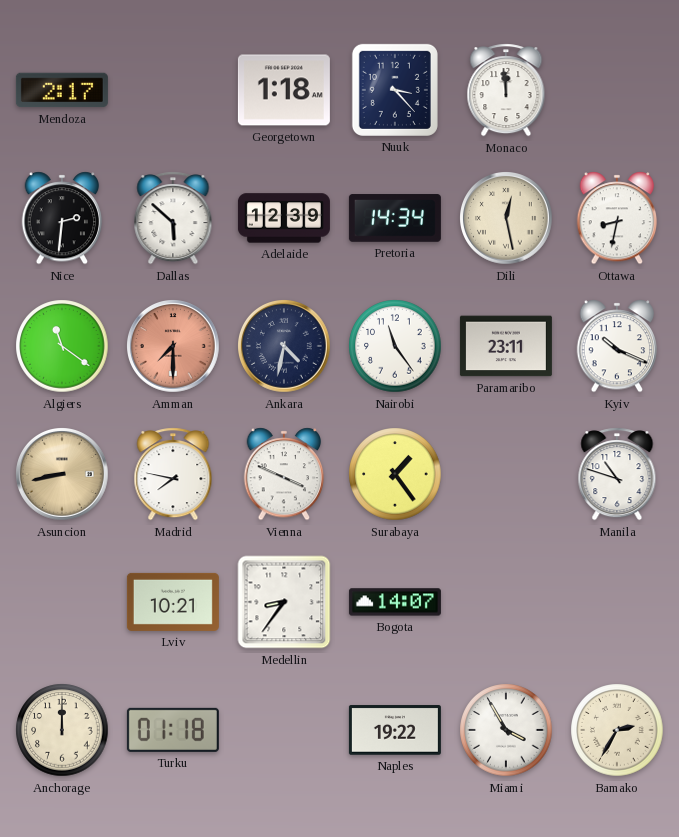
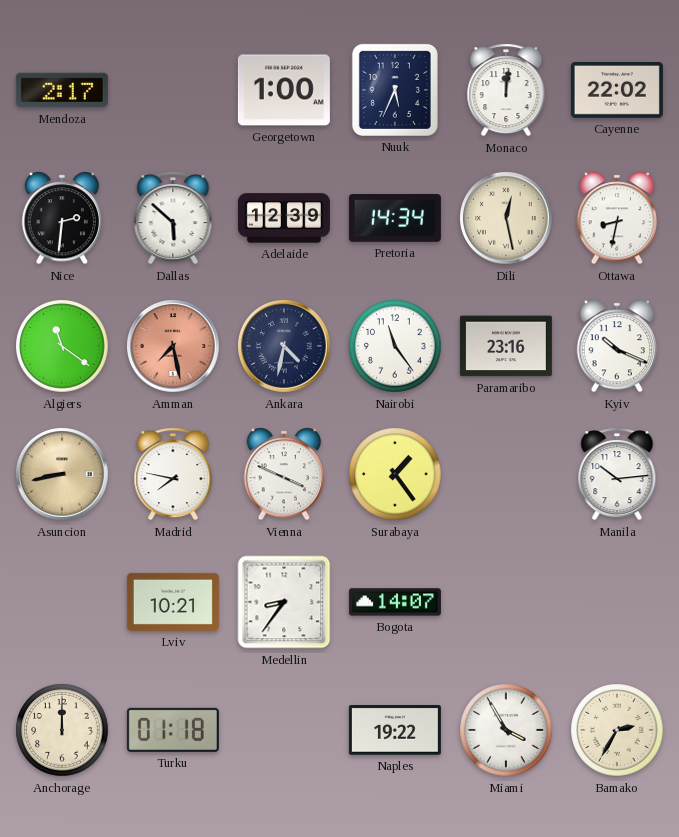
Georgetown: 1:18 -> 1:00 (284, 90)
Nuuk: 3:23 -> 5:34 (395, 90)
Monaco: 11:59 -> 12:01 (506, 90)
Cayenne: none -> 22:02 (617, 91)
Amman: 7:30 -> 7:28 (174, 347)
Paramaribo: 23:11 -> 23:16 (506, 346)
Manila: 10:48 -> 10:14 (617, 474)
